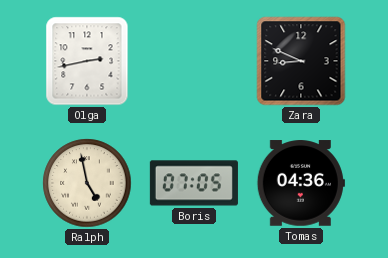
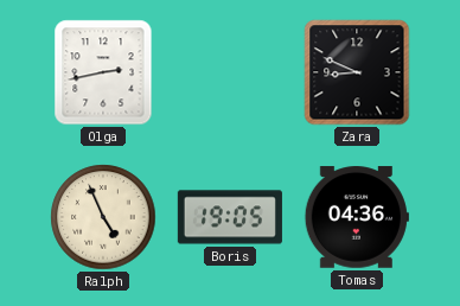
Ralph: 4:58 -> 4:56 (103, 217)
Boris: 07:05 -> 19:05 (230, 217)
